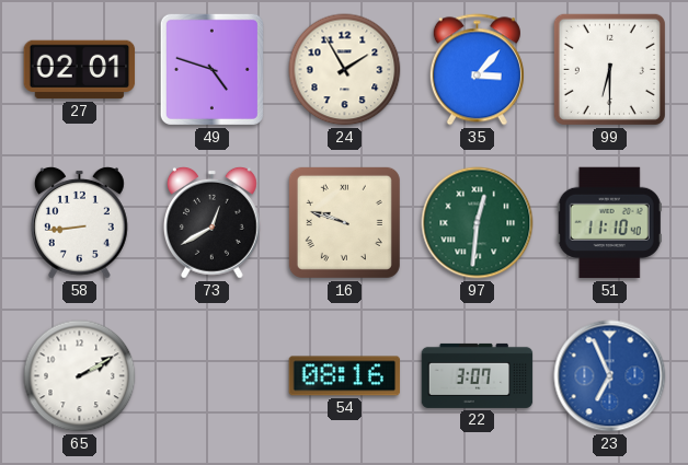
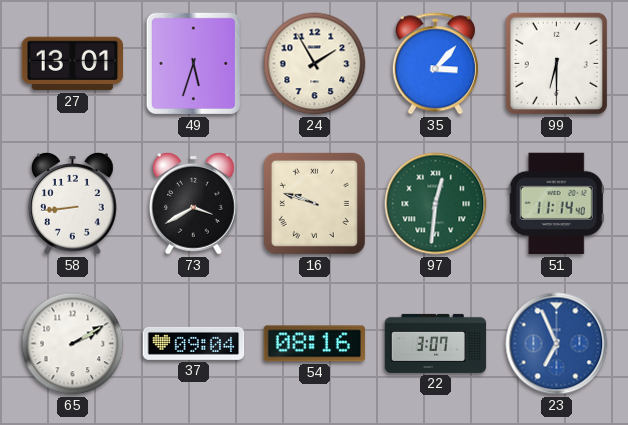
27: 02:01 -> 13:01 (73, 64)
49: 4:48 -> 5:33 (193, 63)
73: 12:40 -> 3:40 (193, 203)
51: 11:10 -> 11:14 (556, 204)
37: none -> 09:04 (194, 343)
